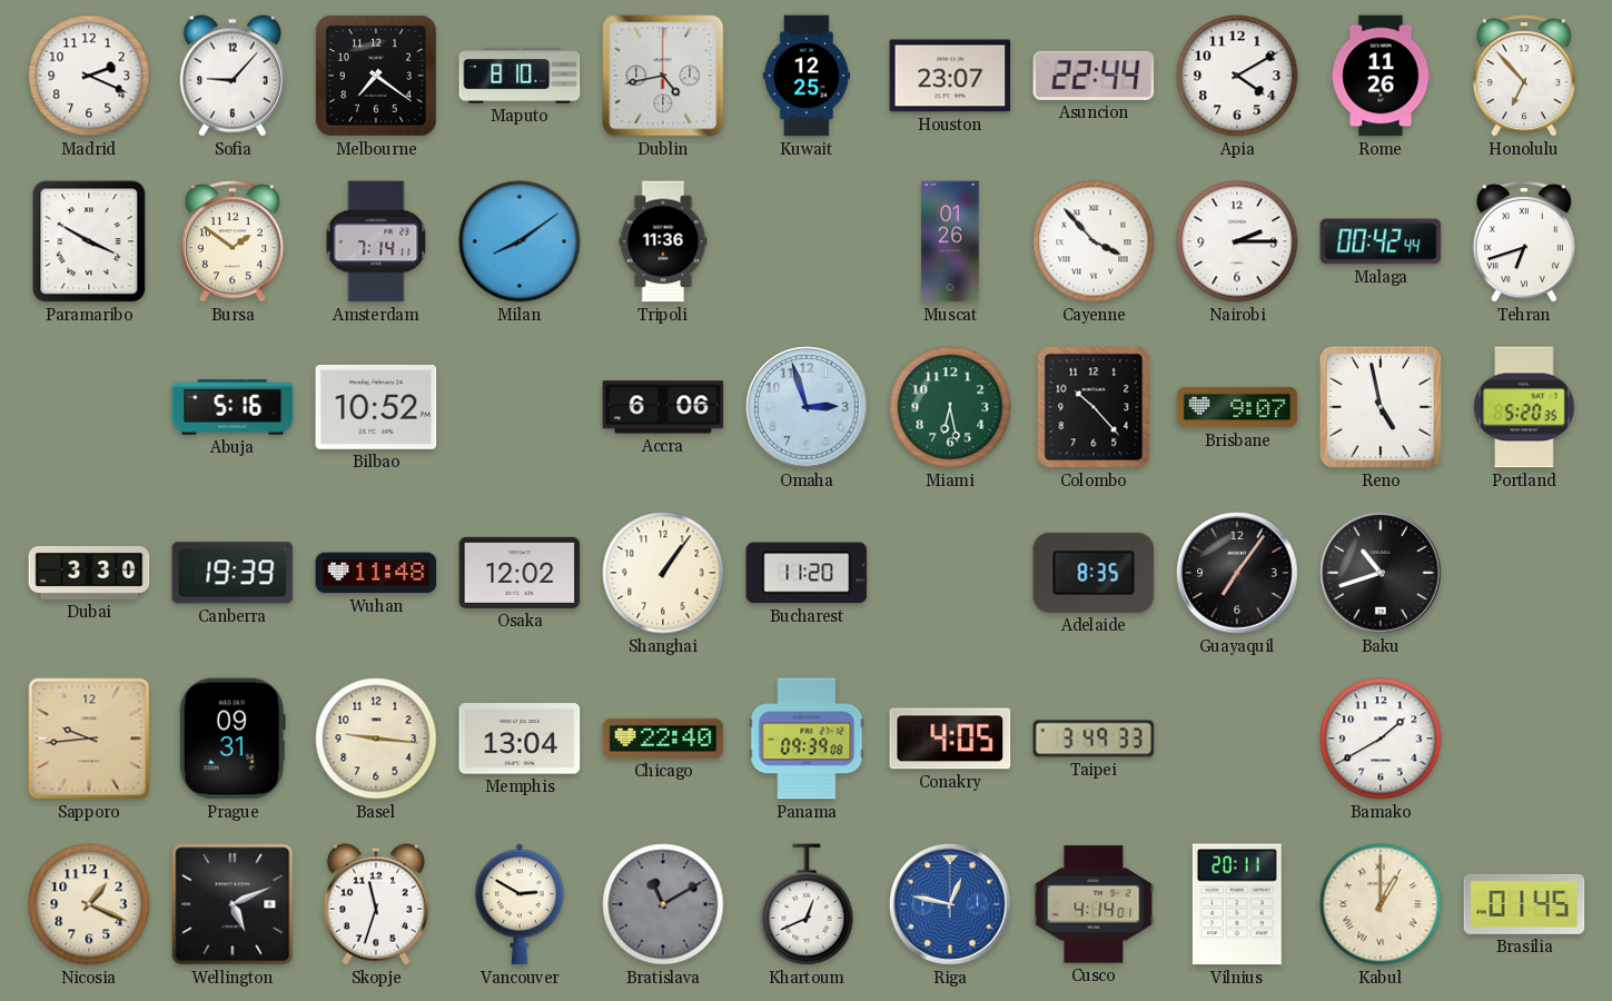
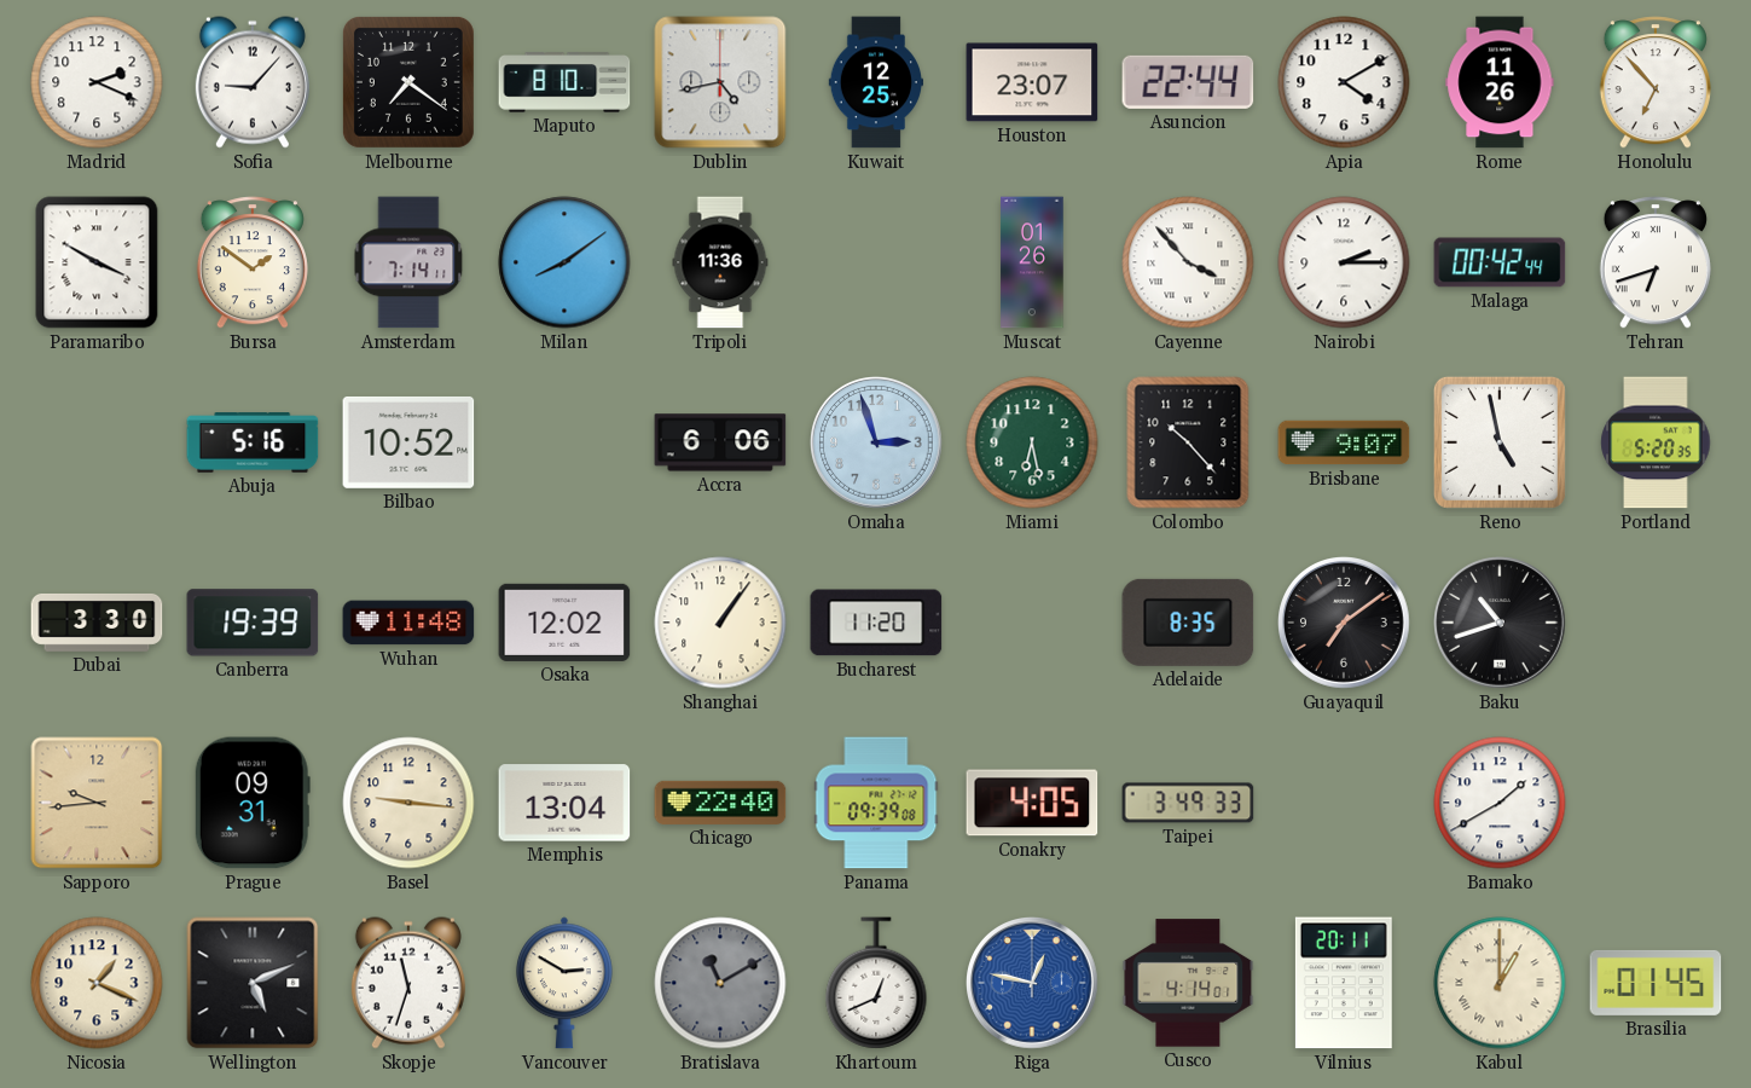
Guayaquil: 7:06 -> 7:09 (1345, 624)
